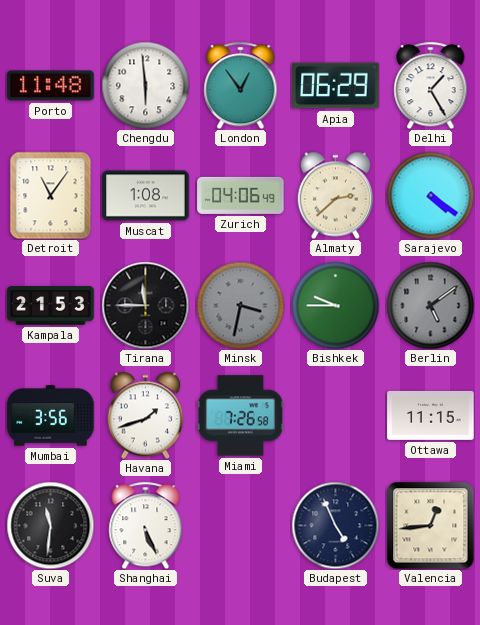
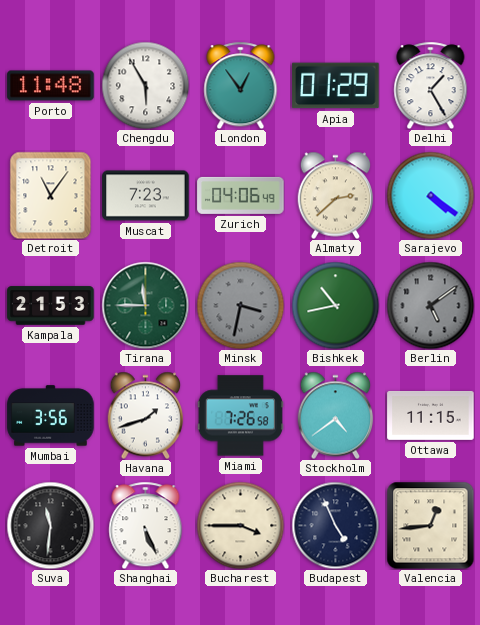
Chengdu: 5:59 -> 5:55 (145, 85)
Apia: 06:29 -> 01:29 (336, 86)
Muscat: 1:08 -> 7:23 (146, 196)
Tirana dial: black -> green (145, 305)
Bishkek: 9:45 -> 10:43 (335, 305)
Stockholm: none -> 4:39 (336, 415)
Bucharest: none -> 3:45 (240, 525)
